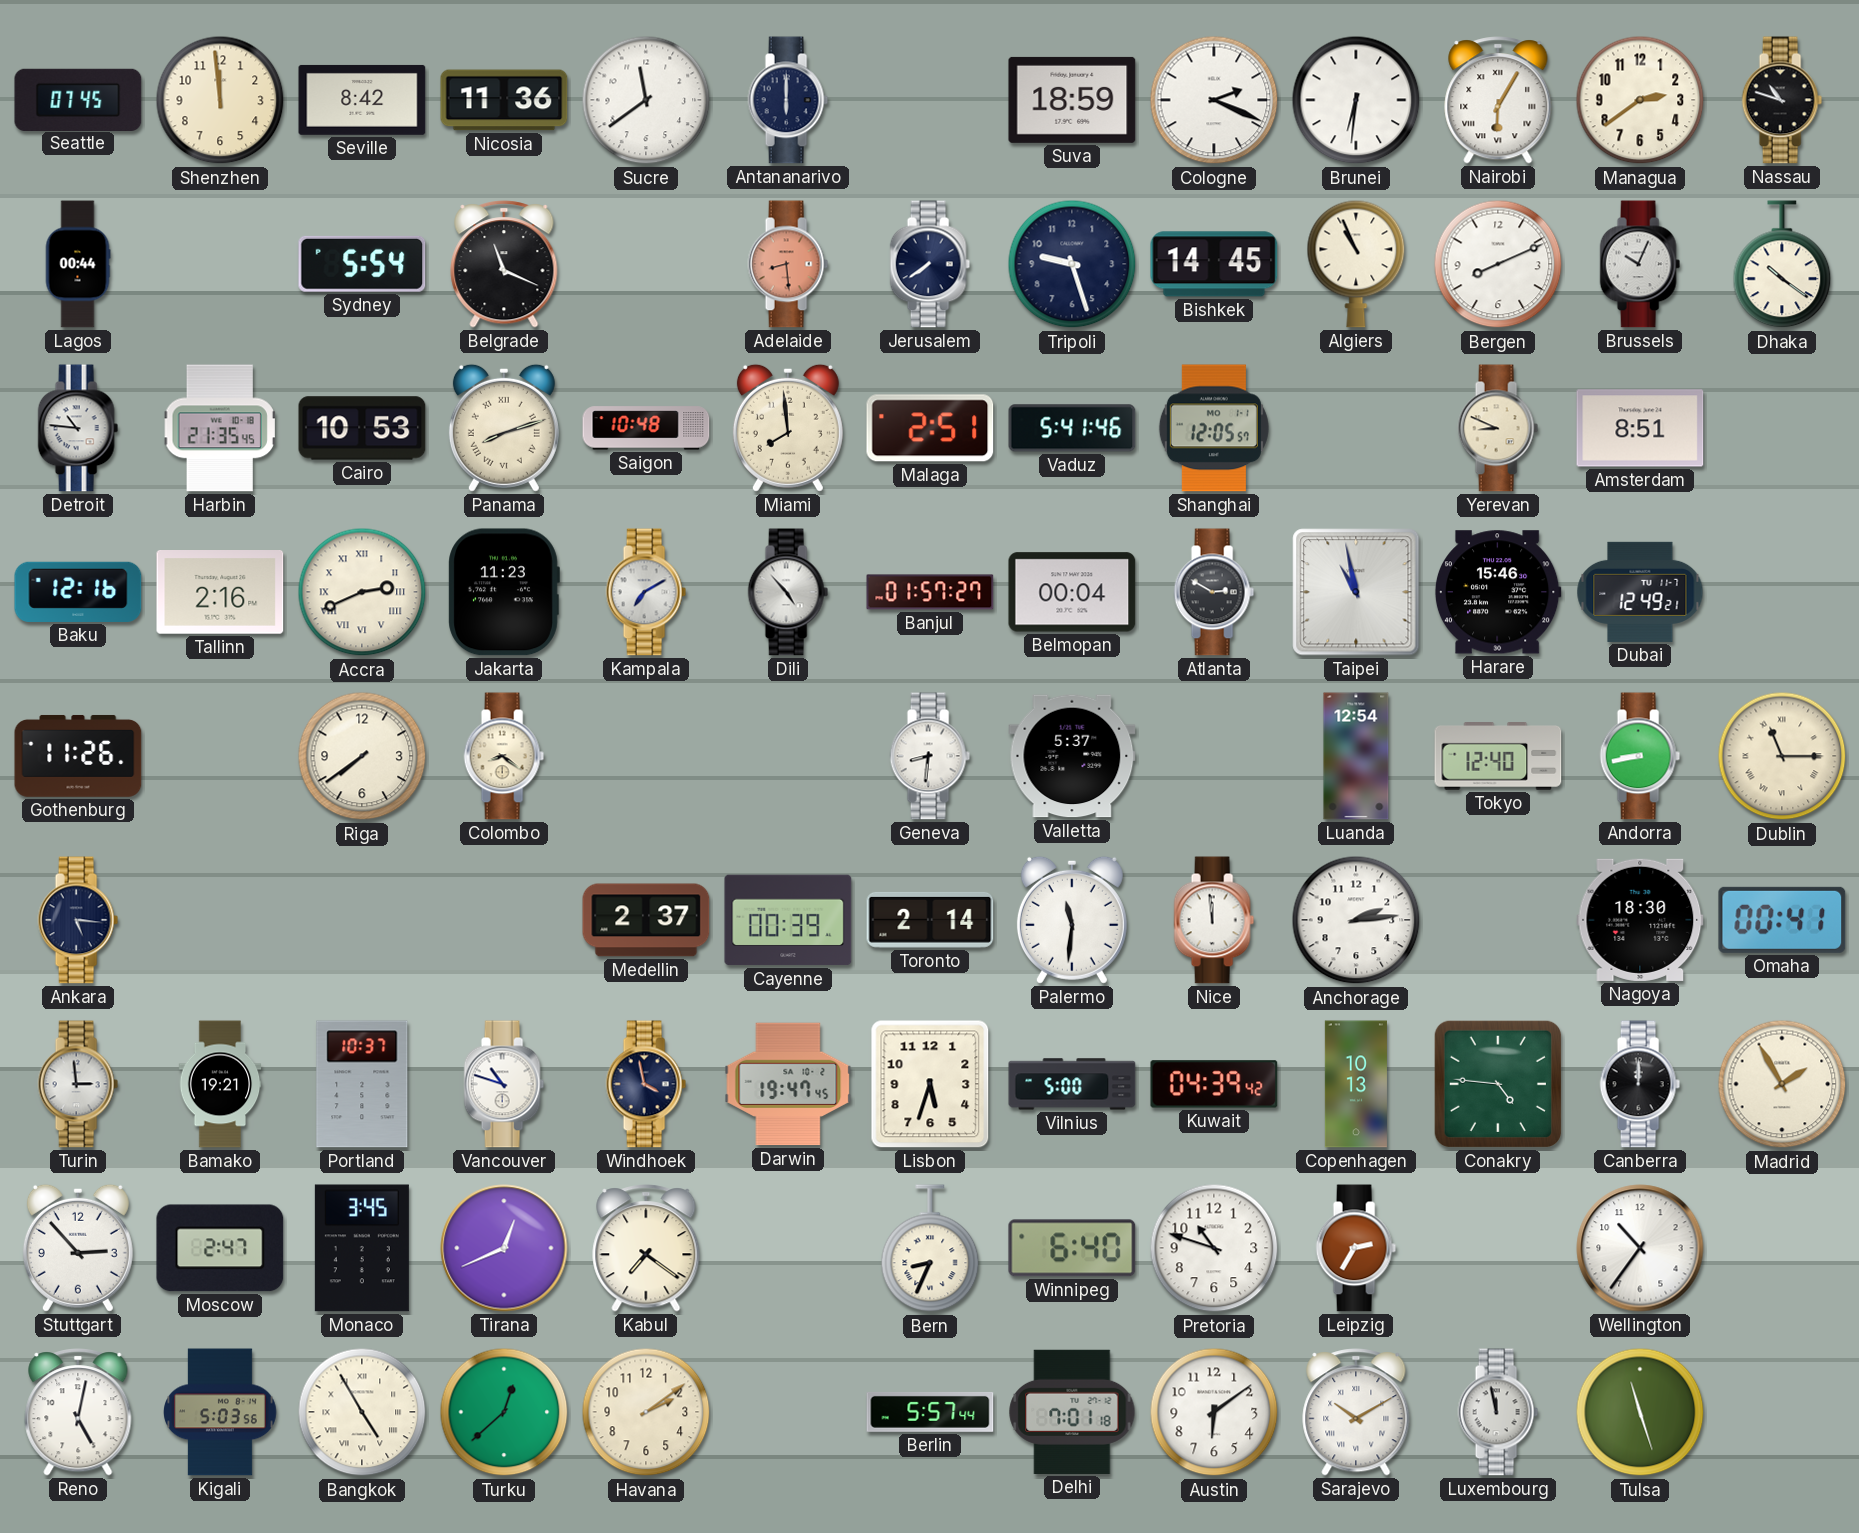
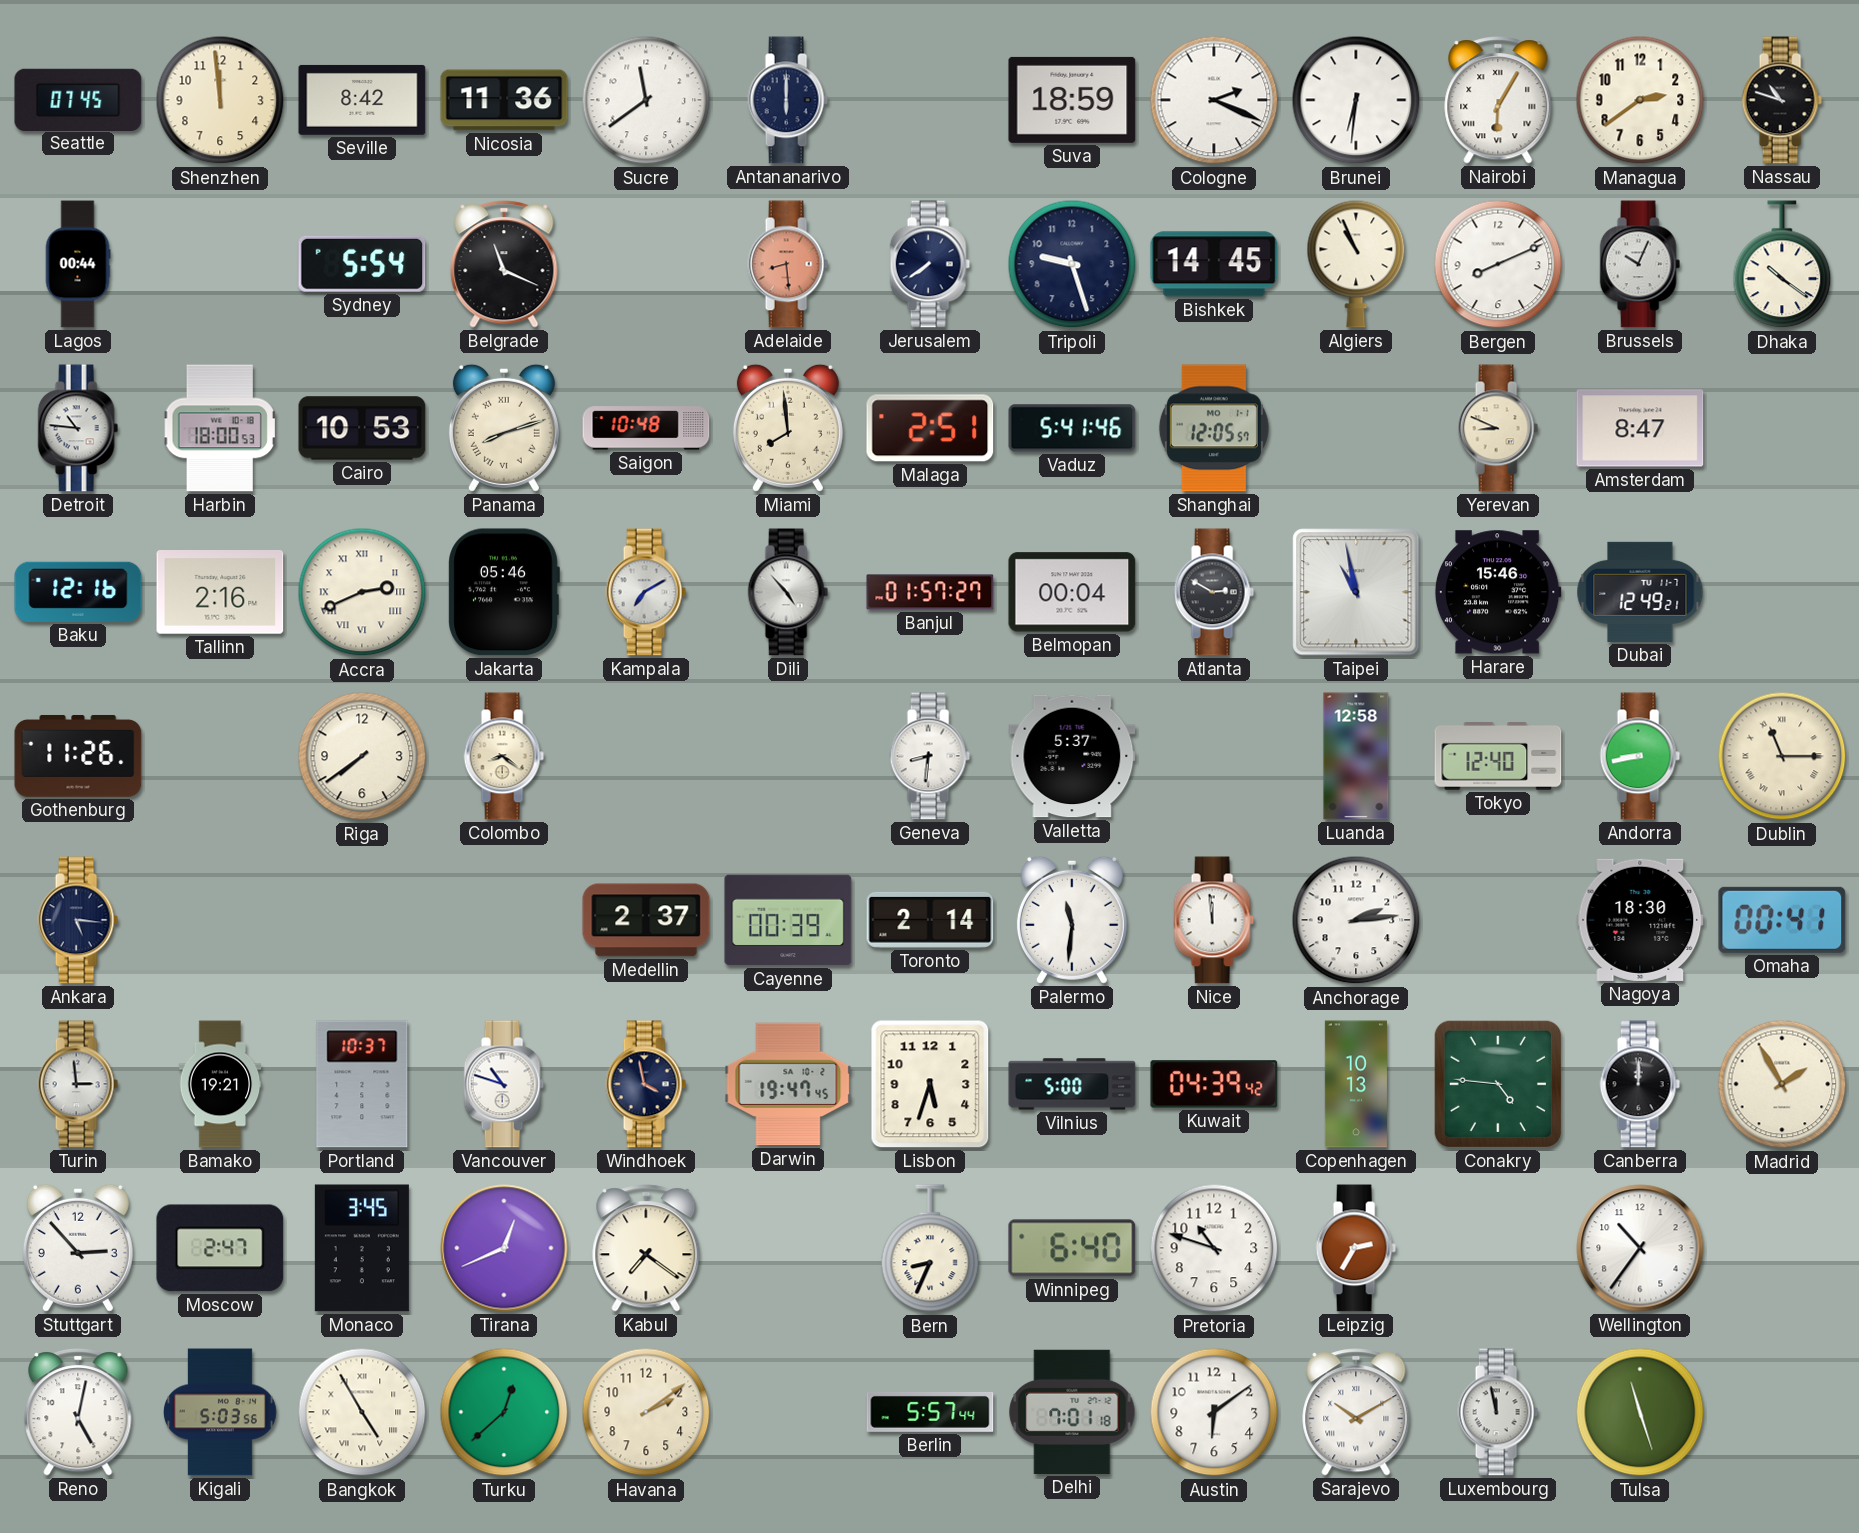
Harbin: 21:35 -> 18:00 (220, 428)
Amsterdam: 8:51 -> 8:47 (1640, 428)
Jakarta: 11:23 -> 05:46 (504, 592)
Luanda: 12:54 -> 12:58 (1356, 756)
